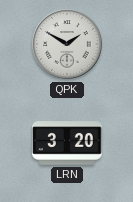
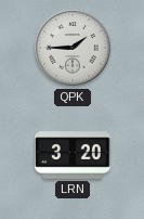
QPK: 1:50 -> 1:45 (73, 48)
